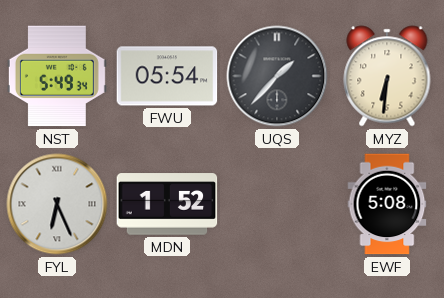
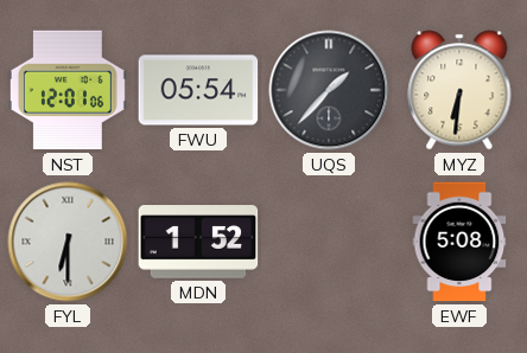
NST: 5:49 -> 12:01 (68, 90)
FYL: 6:26 -> 6:30 (68, 242)
